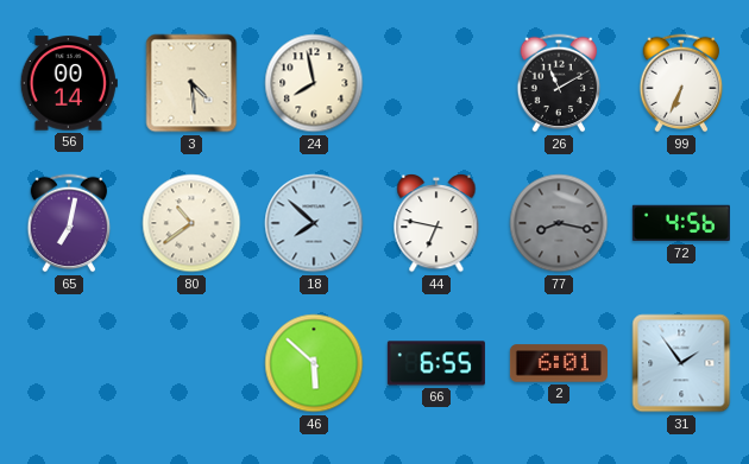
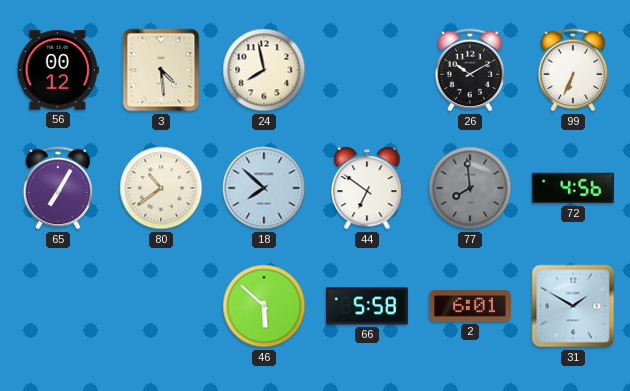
56: 00:14 -> 00:12 (58, 70)
26: 11:10 -> 10:10 (470, 70)
65: 7:02 -> 7:05 (58, 188)
44: 6:47 -> 6:51 (367, 189)
77: 8:17 -> 7:59 (470, 188)
66: 6:55 -> 5:58 (367, 306)
31: 1:54 -> 1:50 (573, 306)
